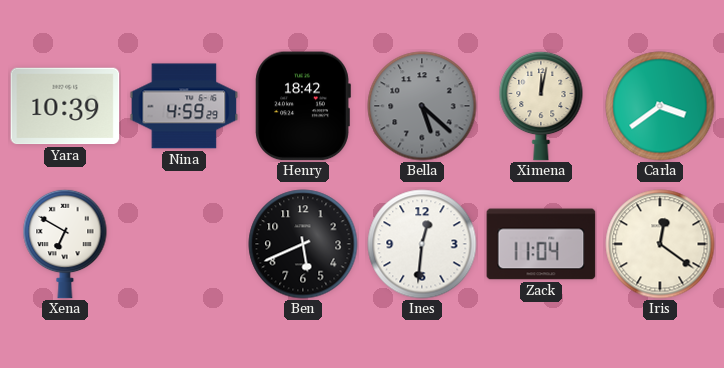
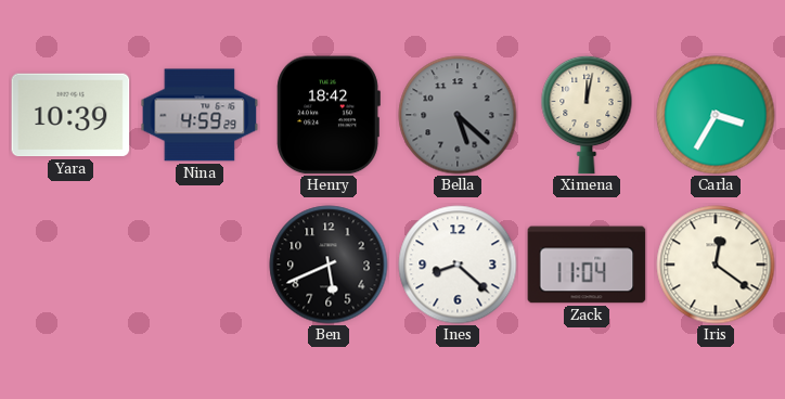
Carla: 3:39 -> 3:35 (716, 115)
Xena: 6:50 -> none (65, 244)
Ines: 12:31 -> 8:22 (458, 265)
